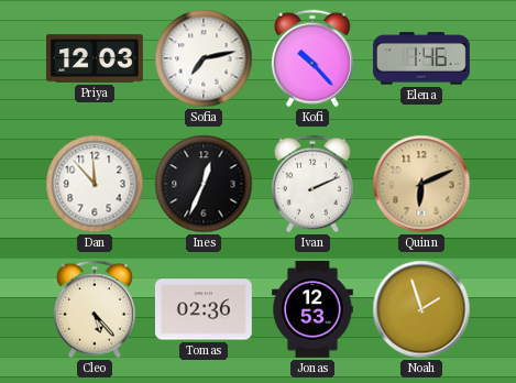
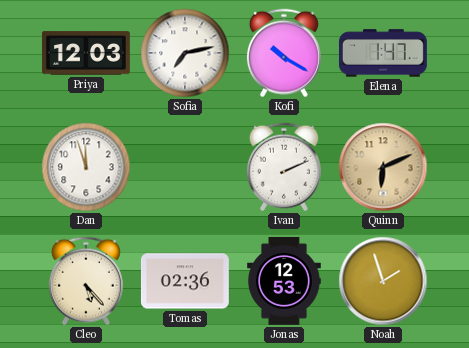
Kofi: 10:23 -> 10:20 (284, 53)
Elena: 1:46 -> 1:47 (383, 53)
Dan: 11:53 -> 11:57 (86, 167)
Ines: 12:34 -> none (204, 184)
